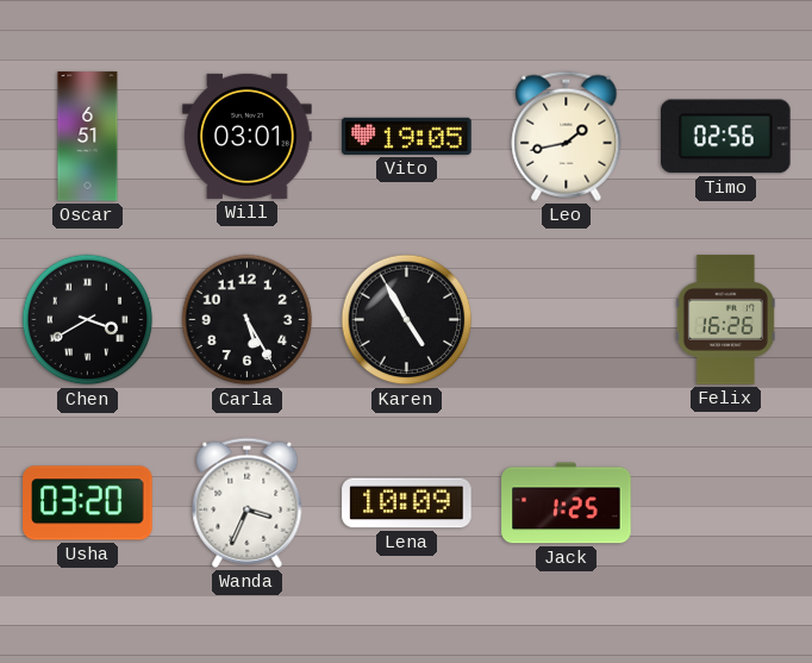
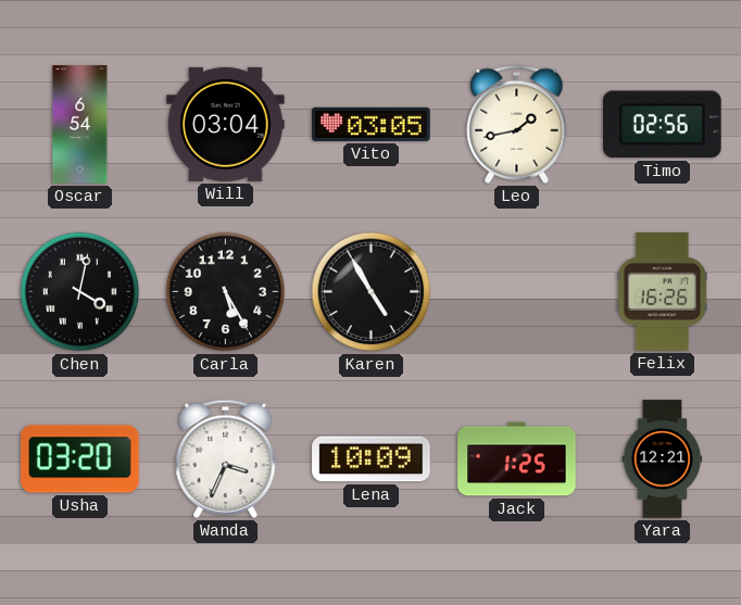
Oscar: 6:51 -> 6:54 (80, 125)
Will: 03:01 -> 03:04 (226, 124)
Vito: 19:05 -> 03:05 (372, 124)
Chen: 3:40 -> 4:02 (80, 292)
Yara: none -> 12:21 (663, 459)
